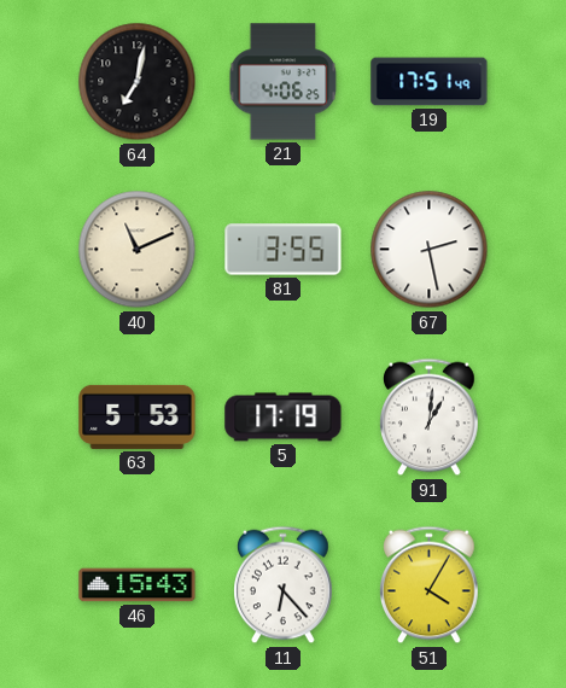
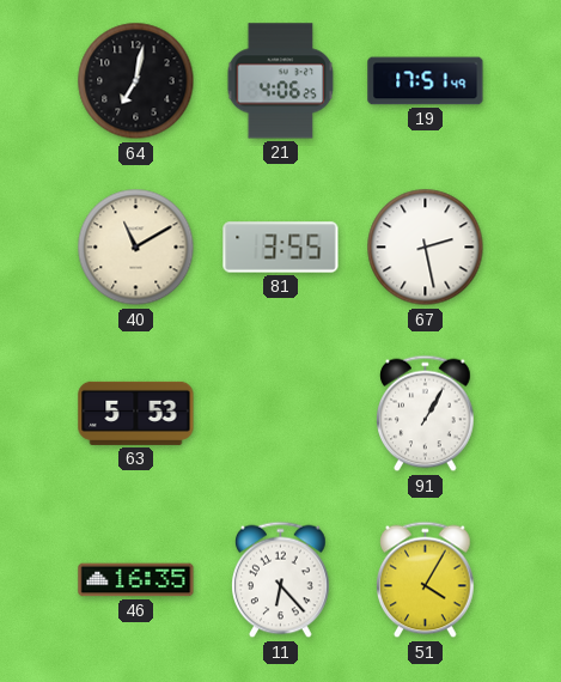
40: 11:11 -> 11:10 (136, 248)
5: 17:19 -> none (284, 418)
91: 1:01 -> 1:05 (426, 414)
46: 15:43 -> 16:35 (136, 580)
